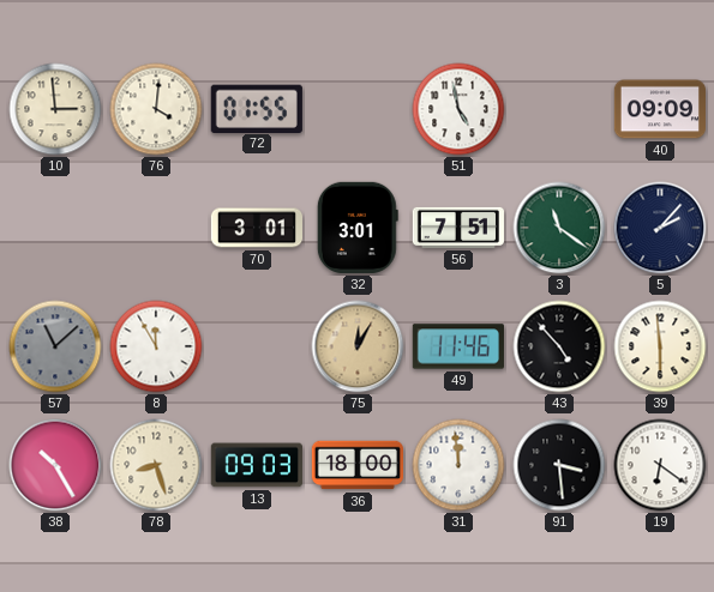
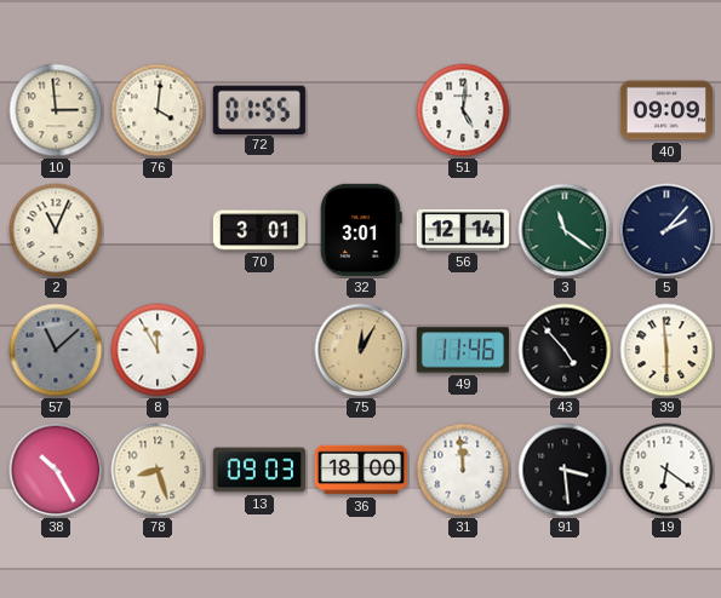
51: 4:58 -> 5:01 (463, 110)
2: none -> 11:04 (56, 230)
56: 7:51 -> 12:14 (463, 230)
